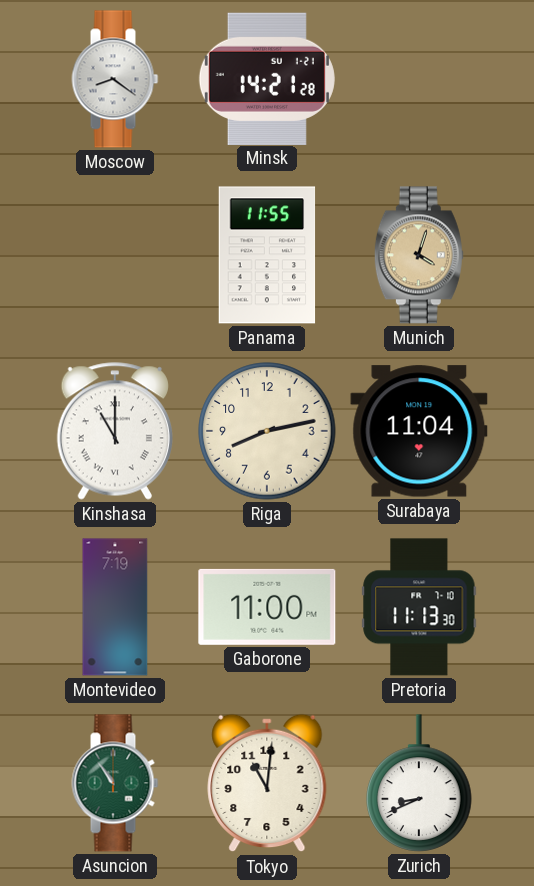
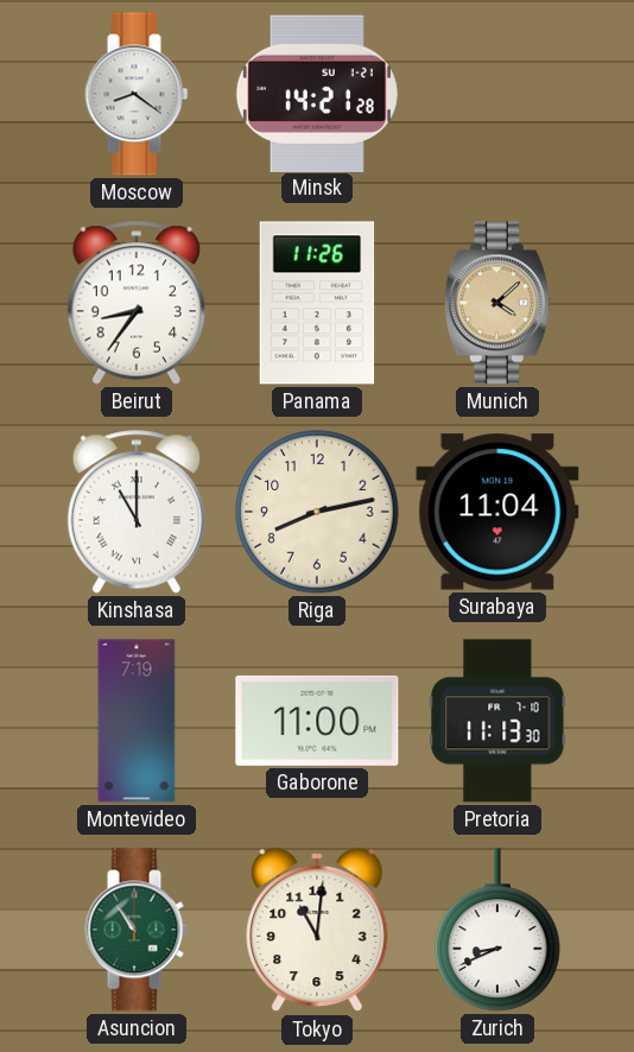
Beirut: none -> 8:36 (135, 303)
Panama: 11:55 -> 11:26 (317, 303)
Munich: 4:03 -> 4:08 (497, 303)
